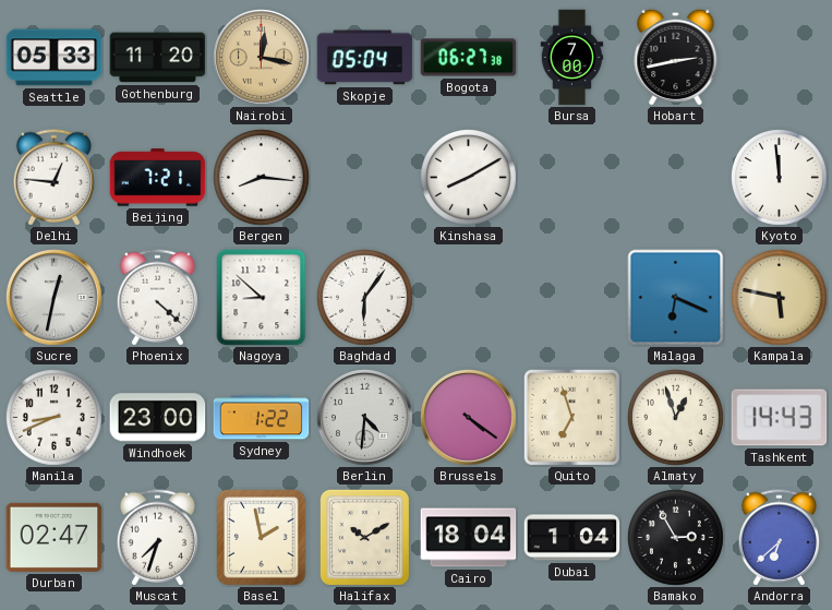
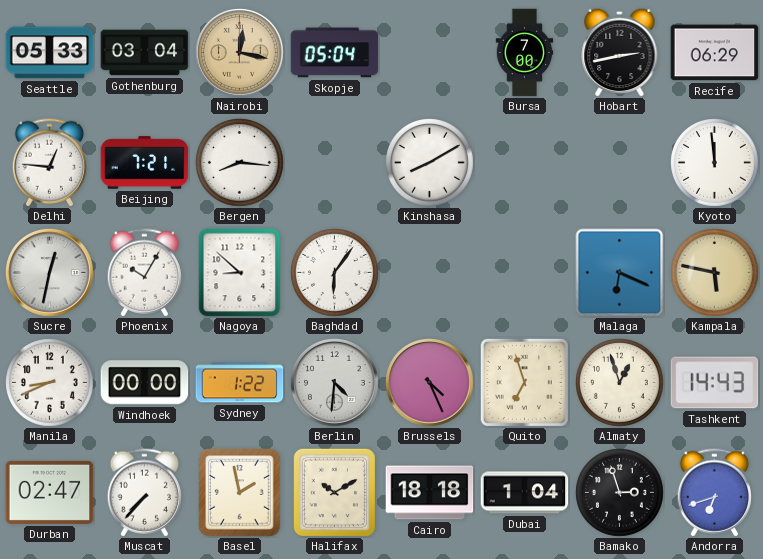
Gothenburg: 11:20 -> 03:04 (145, 53)
Bogota: 06:27 -> none (469, 58)
Recife: none -> 06:29 (715, 53)
Phoenix: 4:22 -> 10:05 (144, 273)
Windhoek: 23:00 -> 00:00 (145, 383)
Brussels: 4:21 -> 4:26 (430, 383)
Muscat: 7:33 -> 7:37 (144, 493)
Cairo: 18:04 -> 18:18 (430, 493)
Bamako: 2:55 -> 2:57 (620, 493)
Andorra: 6:38 -> 6:42 (714, 493)
